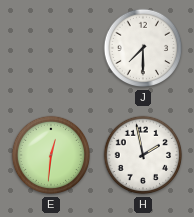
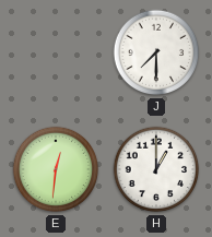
H: 1:58 -> 1:00 (156, 169)
